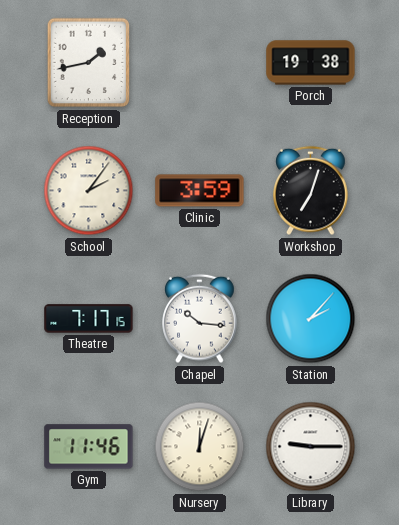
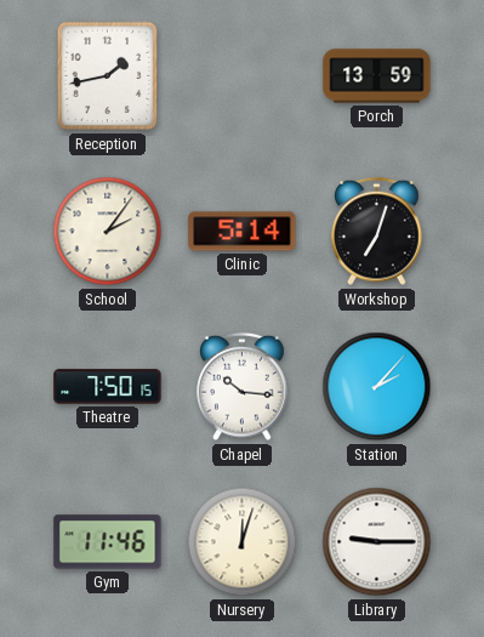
Porch: 19:38 -> 13:59 (377, 76)
Clinic: 3:59 -> 5:14 (243, 232)
Theatre: 7:17 -> 7:50 (108, 387)
